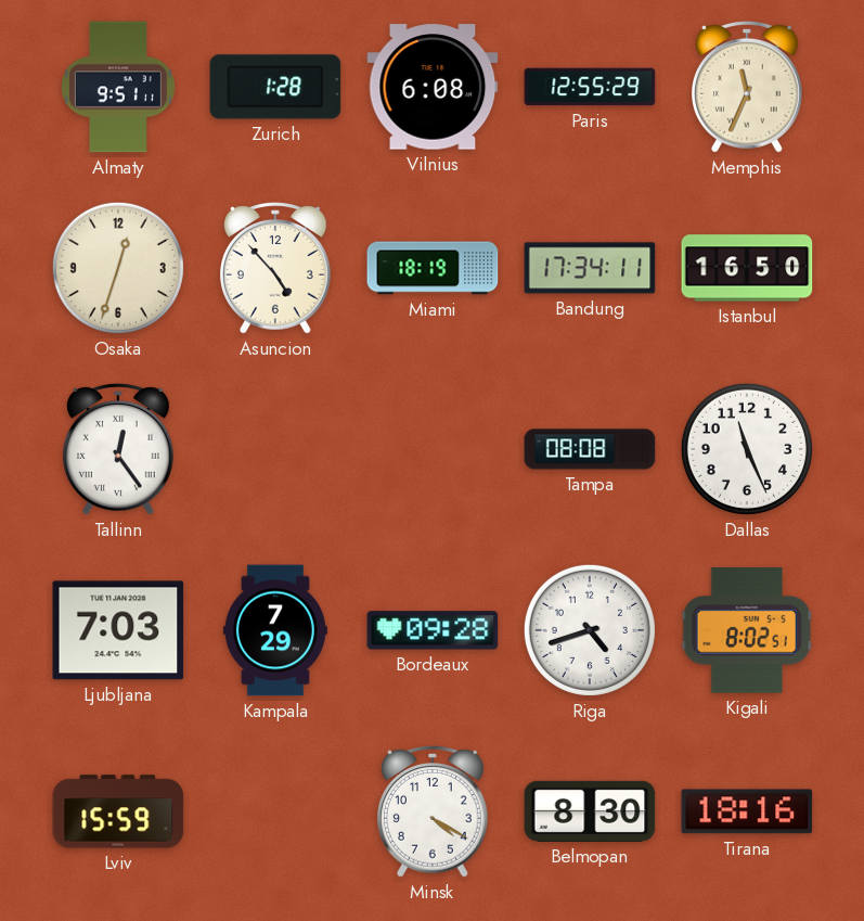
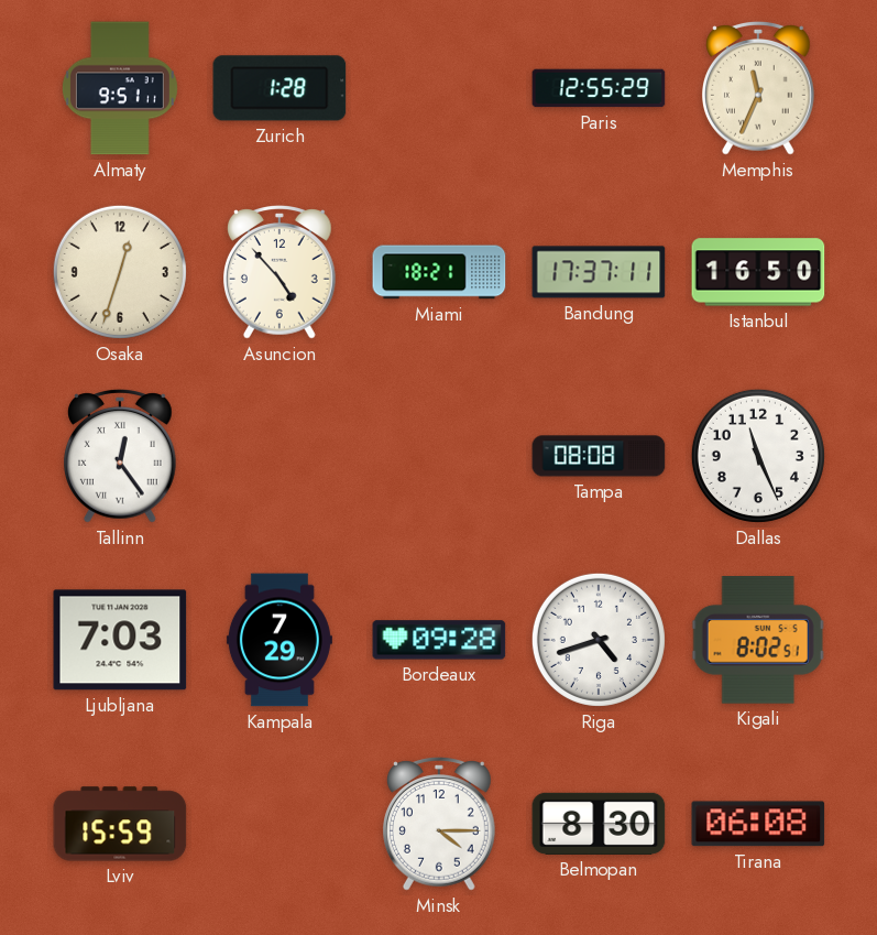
Vilnius: 6:08 -> none (433, 87)
Miami: 18:19 -> 18:21 (439, 272)
Bandung: 17:34 -> 17:37 (599, 272)
Minsk: 4:20 -> 4:15 (440, 825)
Tirana: 18:16 -> 06:08 (758, 824)
